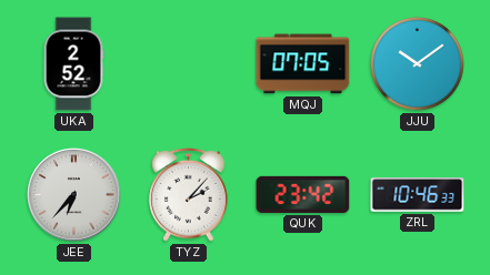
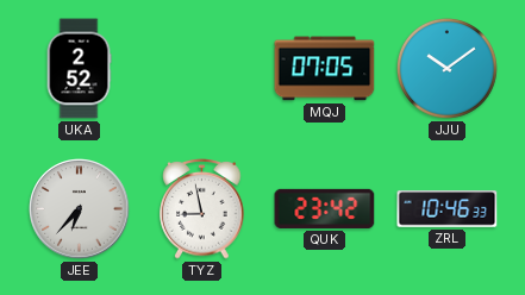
TYZ: 2:07 -> 8:58 (202, 209)
